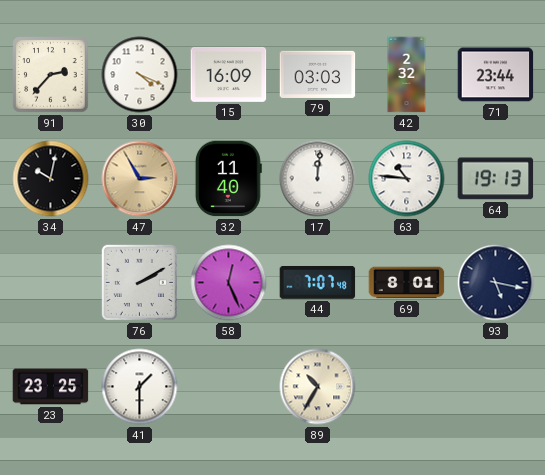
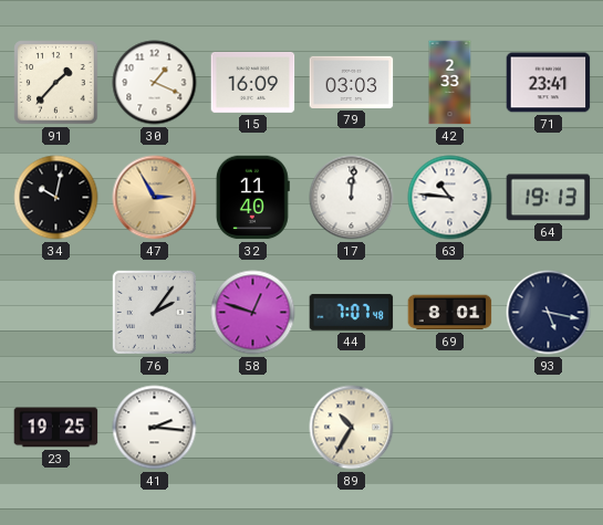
91: 2:37 -> 1:37 (56, 83)
30: 4:19 -> 1:19 (155, 83)
42: 2:32 -> 2:33 (450, 83)
71: 23:44 -> 23:41 (549, 83)
76: 2:10 -> 2:06 (154, 312)
58: 12:26 -> 12:48 (253, 313)
23: 23:25 -> 19:25 (56, 428)
41: 1:30 -> 2:16 (155, 428)
